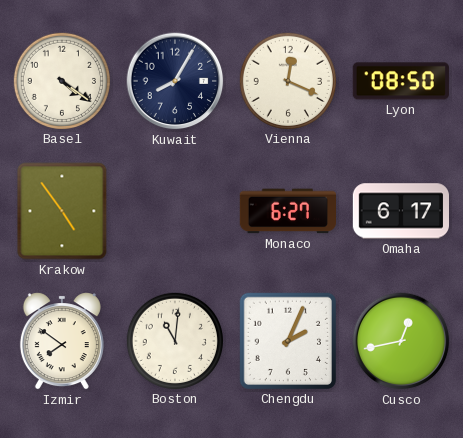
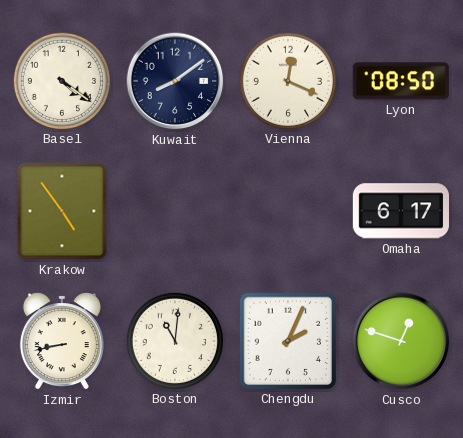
Kuwait: 8:05 -> 8:09 (175, 81)
Monaco: 6:27 -> none (287, 211)
Izmir: 7:51 -> 8:43 (62, 341)
Cusco: 12:43 -> 12:48 (401, 341)
